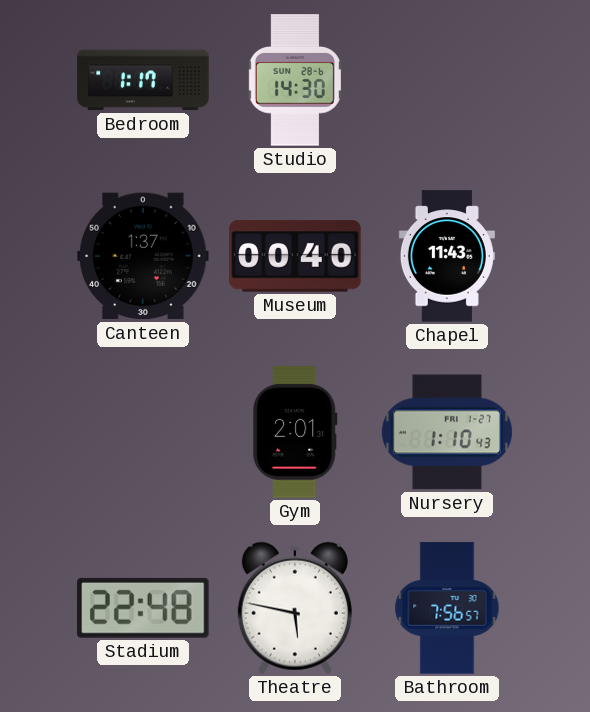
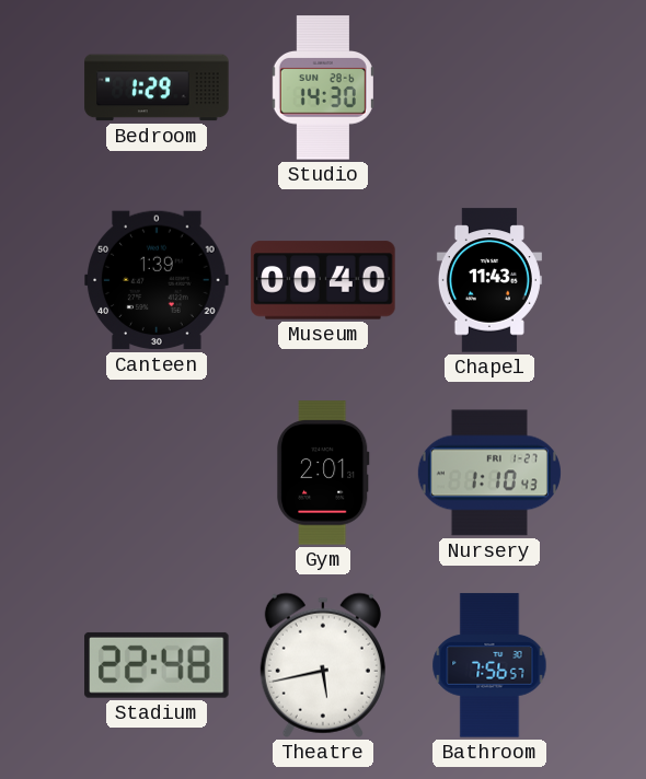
Bedroom: 1:17 -> 1:29 (157, 88)
Canteen: 1:37 -> 1:39 (157, 280)
Theatre: 5:47 -> 5:43 (323, 665)
